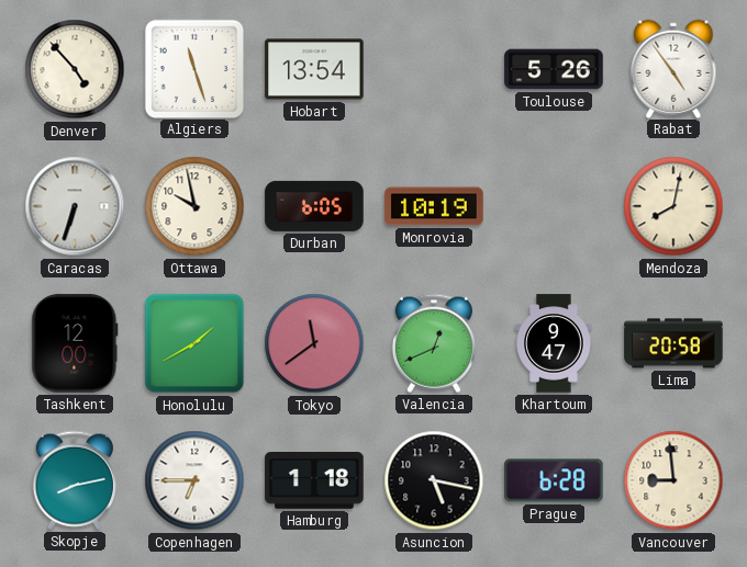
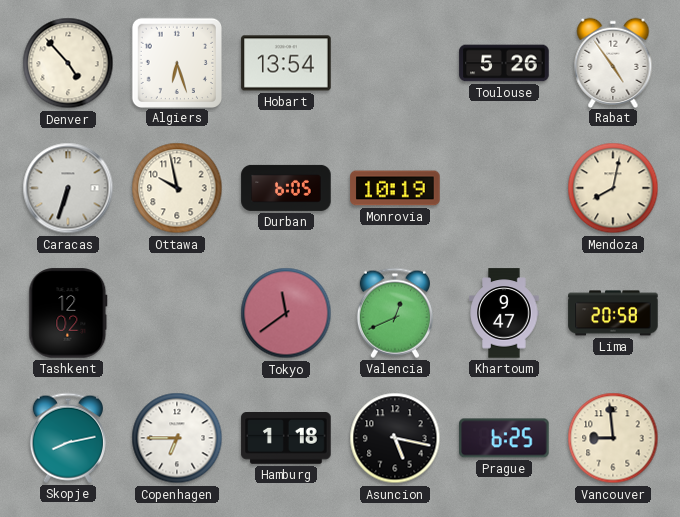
Algiers: 11:27 -> 6:27 (176, 62)
Tashkent: 12:00 -> 12:02 (68, 313)
Honolulu: 1:40 -> none (194, 343)
Prague: 6:28 -> 6:25 (504, 438)
